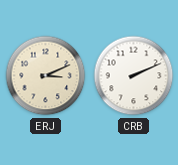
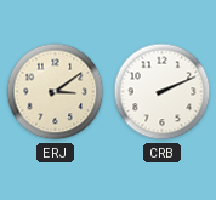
ERJ: 3:11 -> 3:09 (56, 92)
